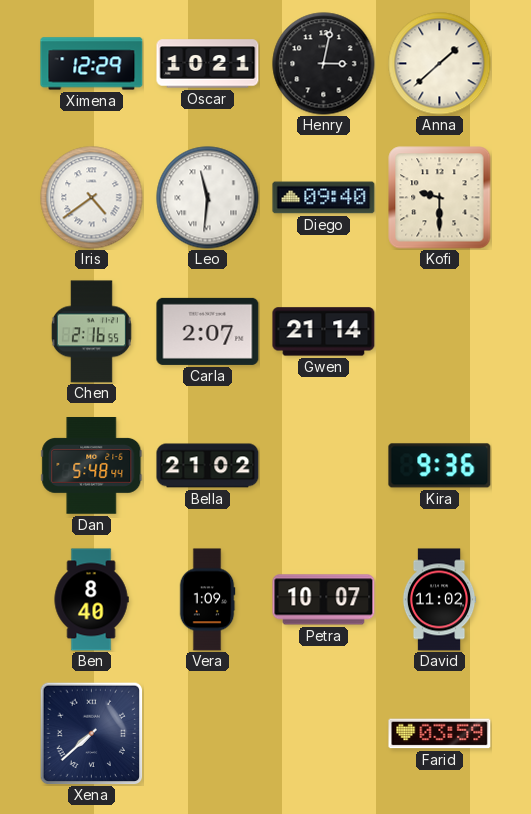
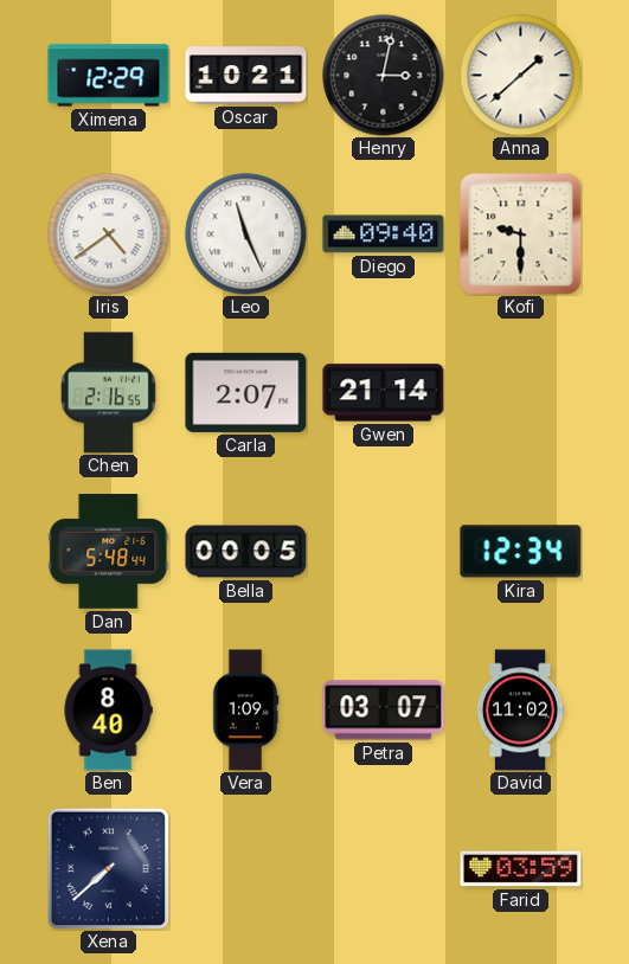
Leo: 11:31 -> 11:26 (246, 234)
Bella: 21:02 -> 00:05 (246, 552)
Kira: 9:36 -> 12:34 (521, 552)
Petra: 10:07 -> 03:07 (384, 711)
